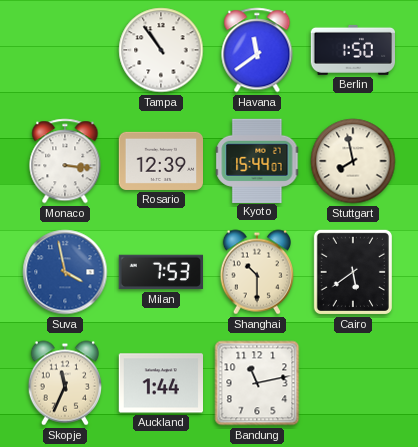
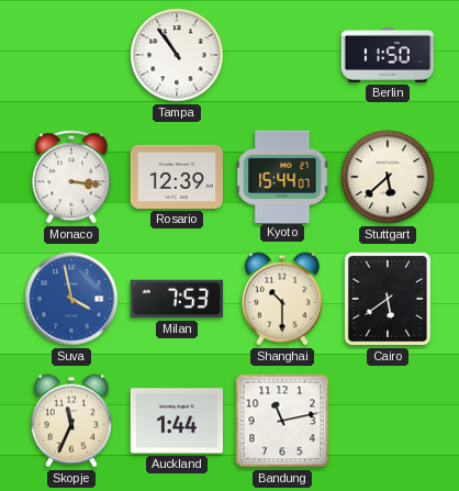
Havana: 11:39 -> none (257, 50)
Berlin: 1:50 -> 11:50 (387, 55)
Stuttgart: 7:58 -> 5:38 (388, 177)
